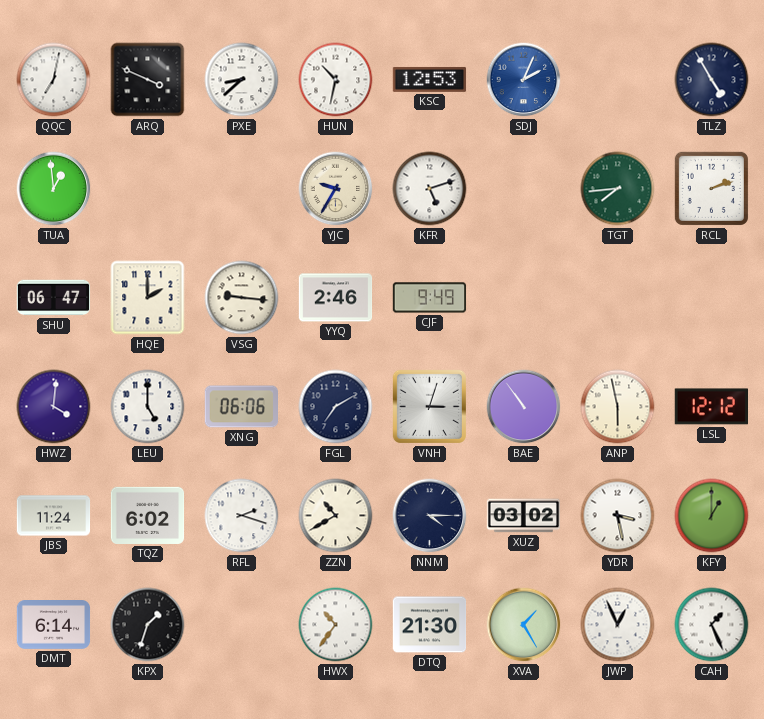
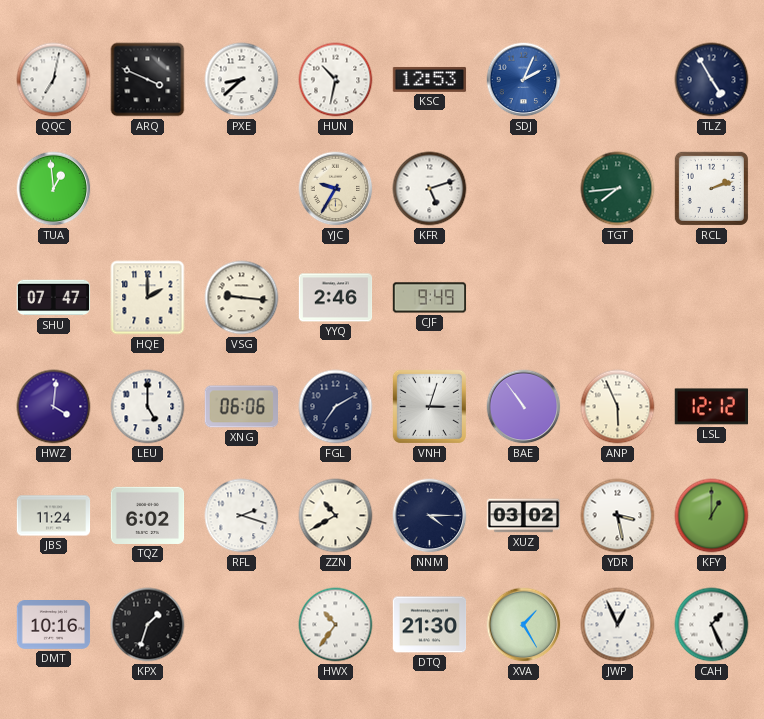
SHU: 06:47 -> 07:47 (54, 298)
ANP: 5:58 -> 5:56 (618, 407)
DMT: 6:14 -> 10:16 (54, 625)
